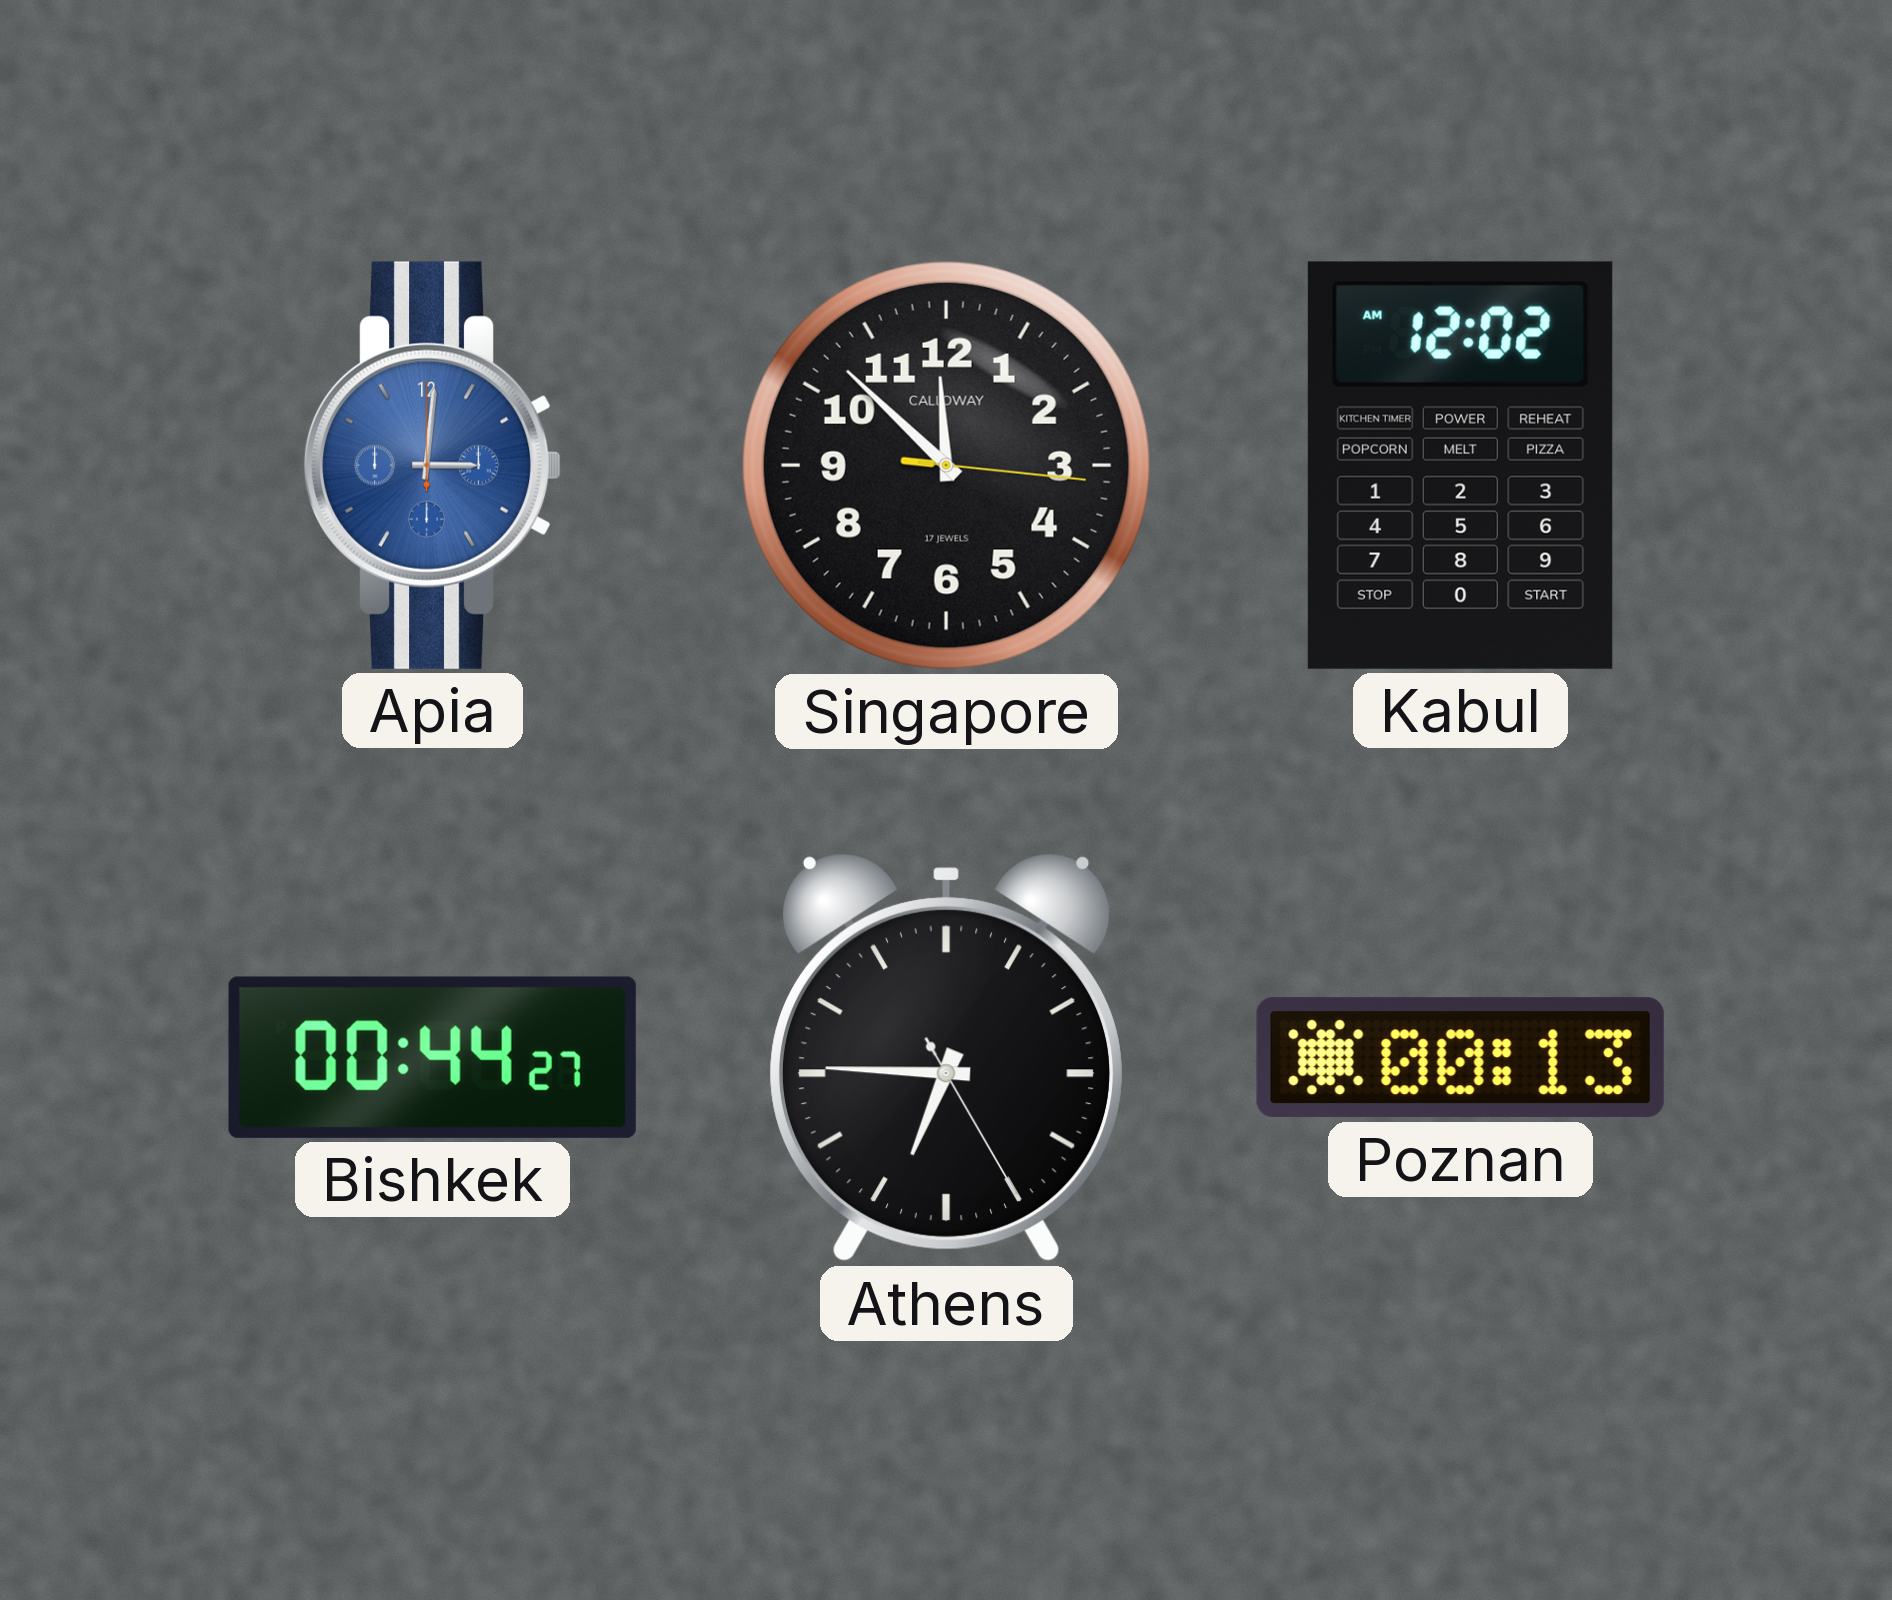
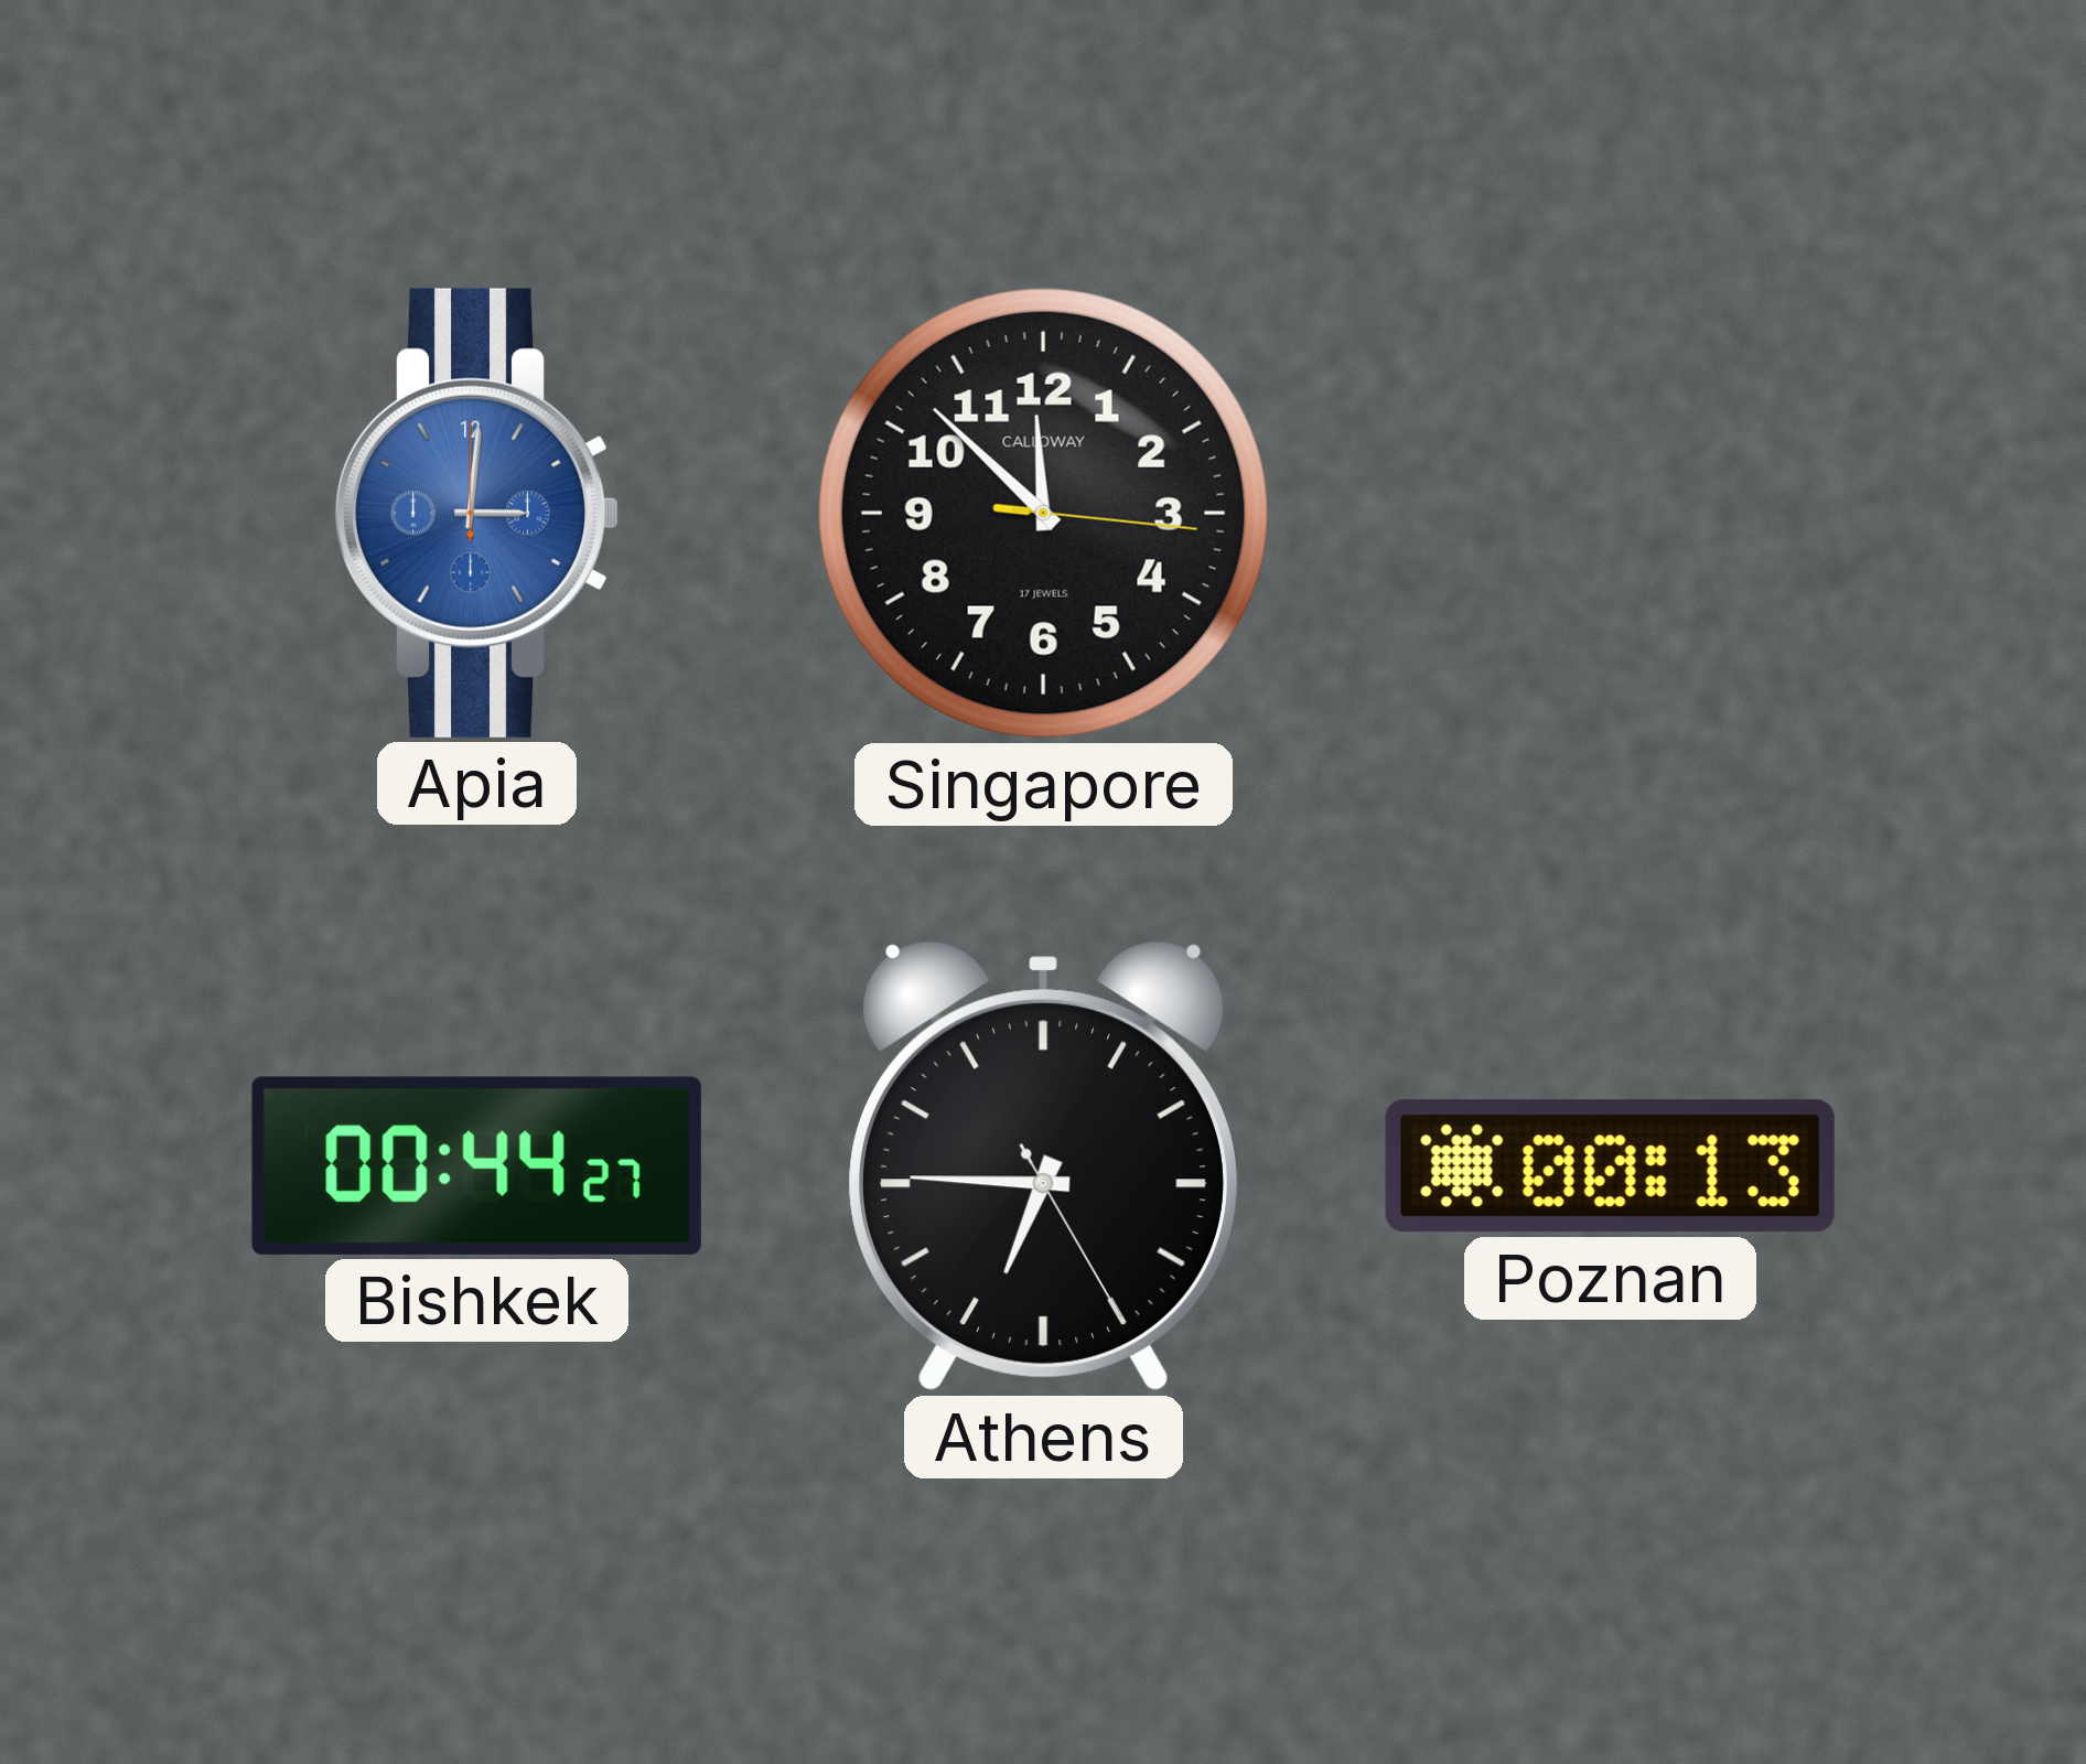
Kabul: 12:02 -> none (1460, 465)
